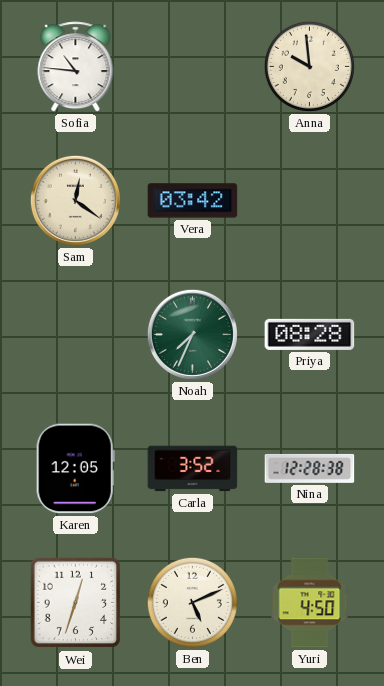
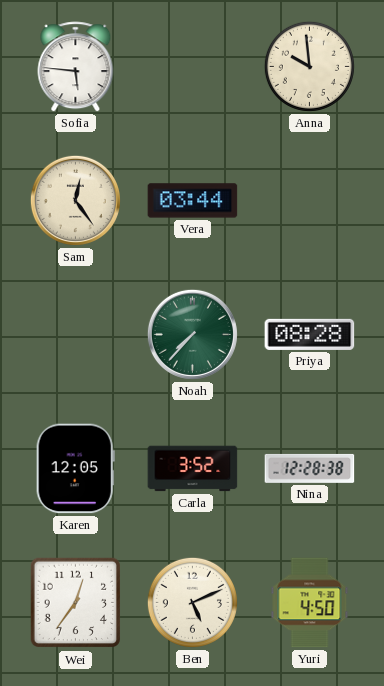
Sofia: 10:46 -> 5:46 (76, 67)
Sam: 12:21 -> 12:24 (75, 200)
Vera: 03:42 -> 03:44 (193, 201)
Noah: 7:34 -> 7:37 (192, 334)
Wei: 12:33 -> 12:36 (76, 603)
